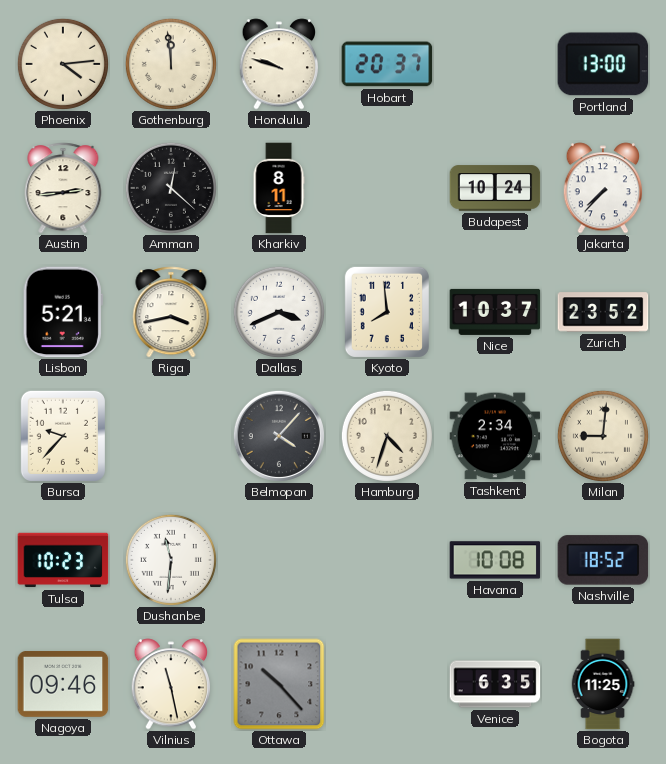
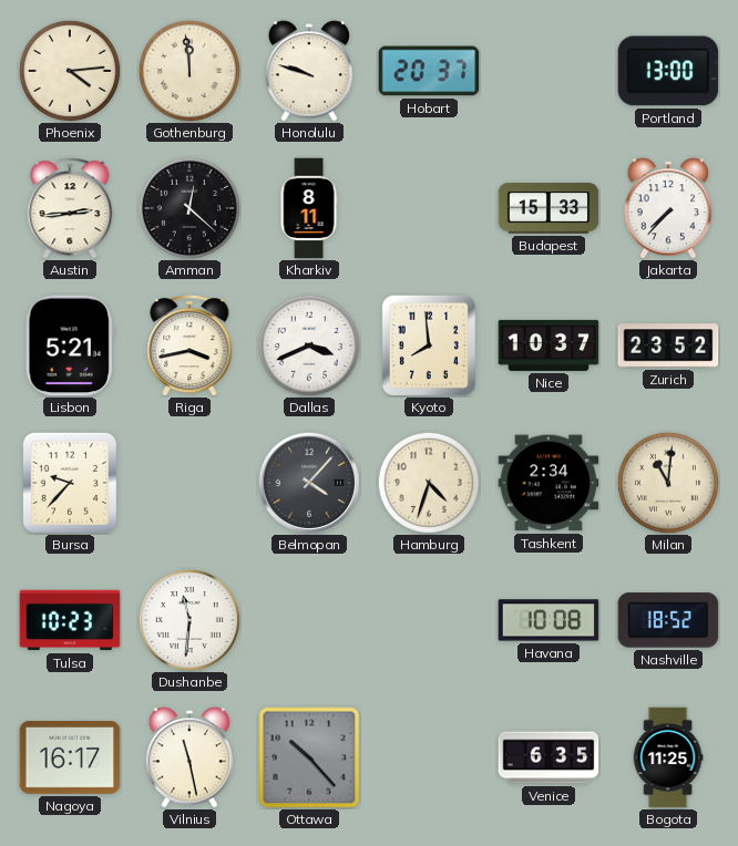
Budapest: 10:24 -> 15:33 (549, 208)
Milan: 9:01 -> 11:01 (668, 483)
Nagoya: 09:46 -> 16:17 (70, 759)
